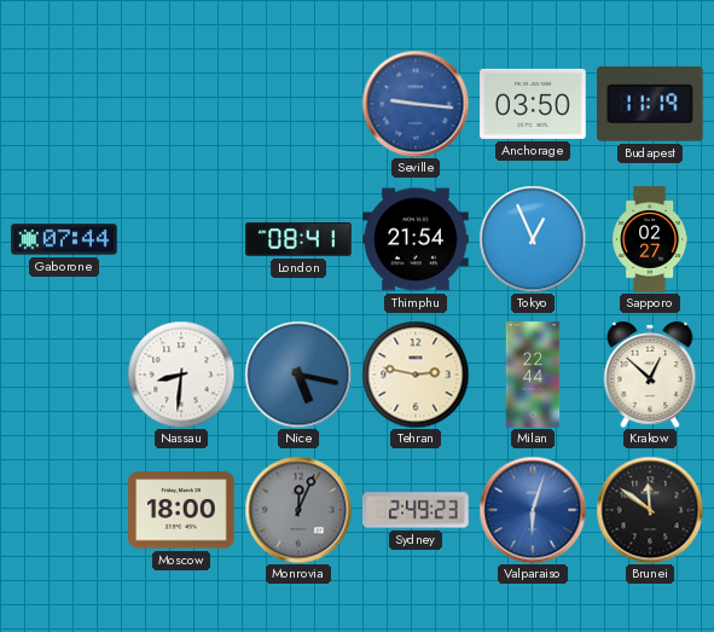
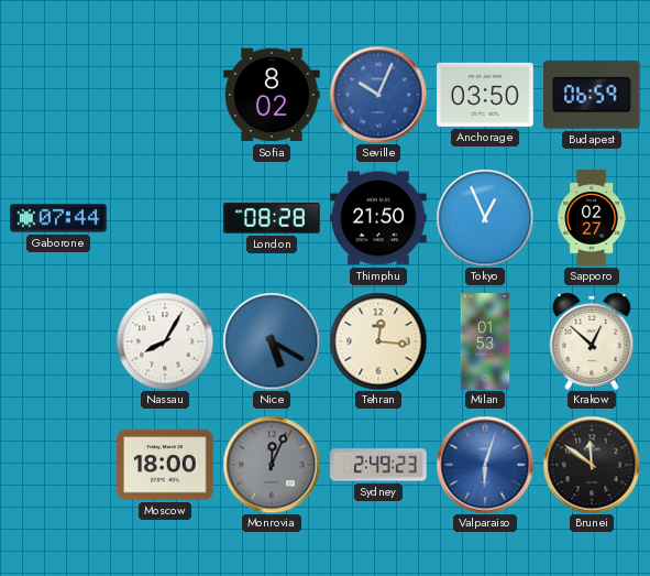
Sofia: none -> 8:02 (272, 95)
Seville: 9:16 -> 10:04 (378, 95)
Budapest: 11:19 -> 06:59 (593, 95)
London: 08:41 -> 08:28 (272, 218)
Thimphu: 21:54 -> 21:50 (378, 218)
Nassau: 8:31 -> 8:05 (165, 341)
Nice: 5:17 -> 5:20 (272, 341)
Tehran: 2:47 -> 12:16 (378, 341)
Milan: 22:44 -> 01:53 (485, 341)
